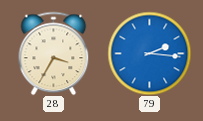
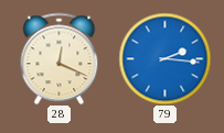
28: 3:35 -> 12:19 (60, 58)
